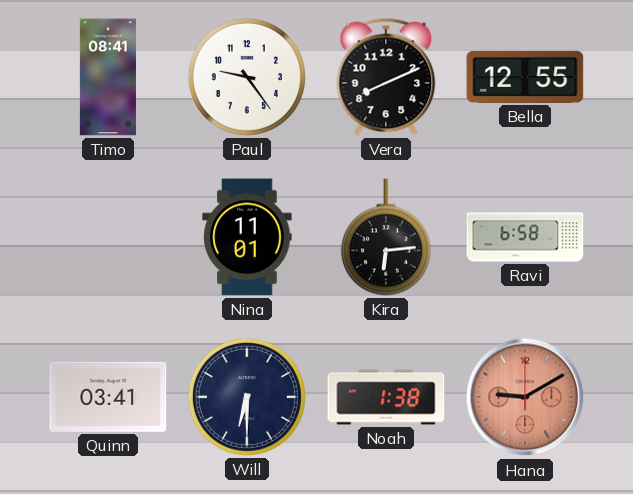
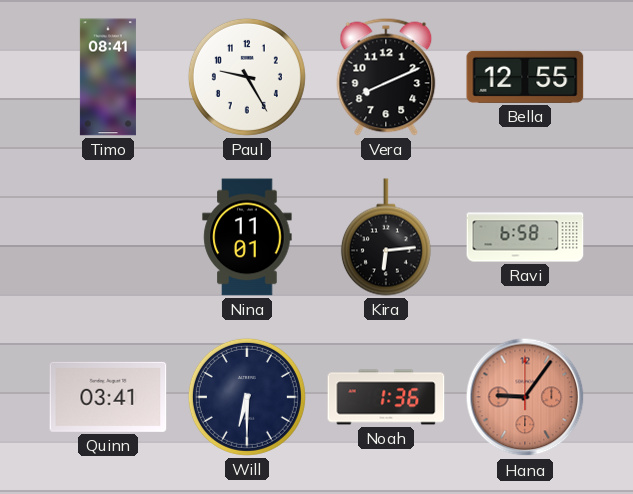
Paul: 9:24 -> 9:25 (247, 77)
Noah: 1:38 -> 1:36 (386, 397)
Hana: 9:10 -> 9:06 (525, 397)
